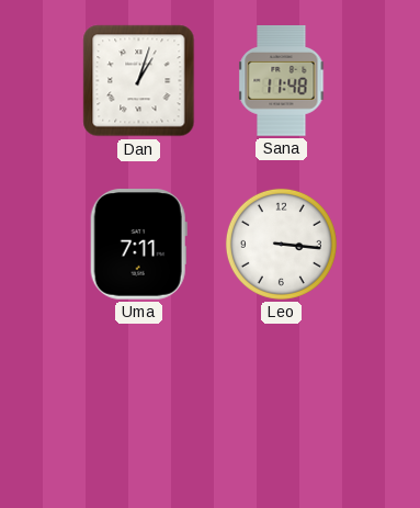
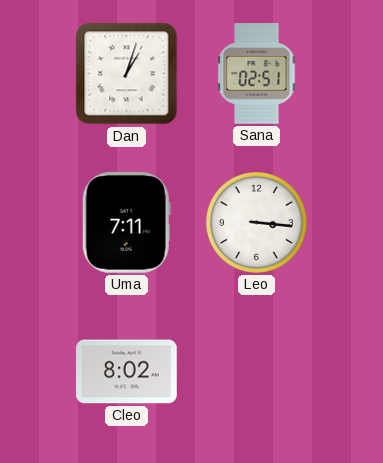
Sana: 11:48 -> 02:51 (257, 74)
Cleo: none -> 8:02 (127, 372)
